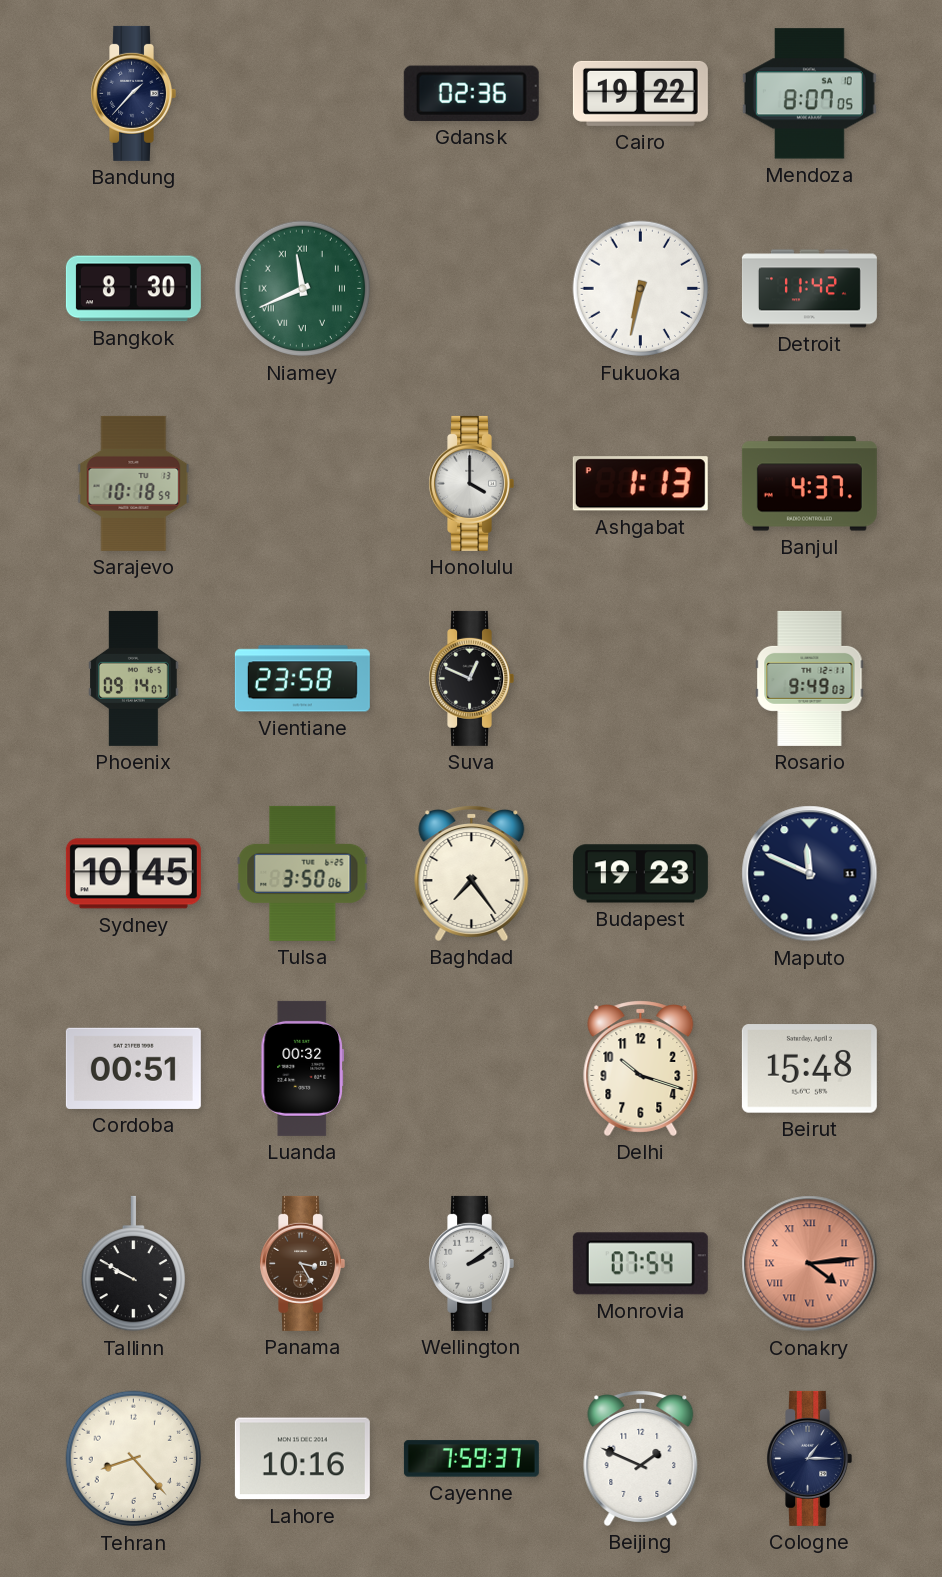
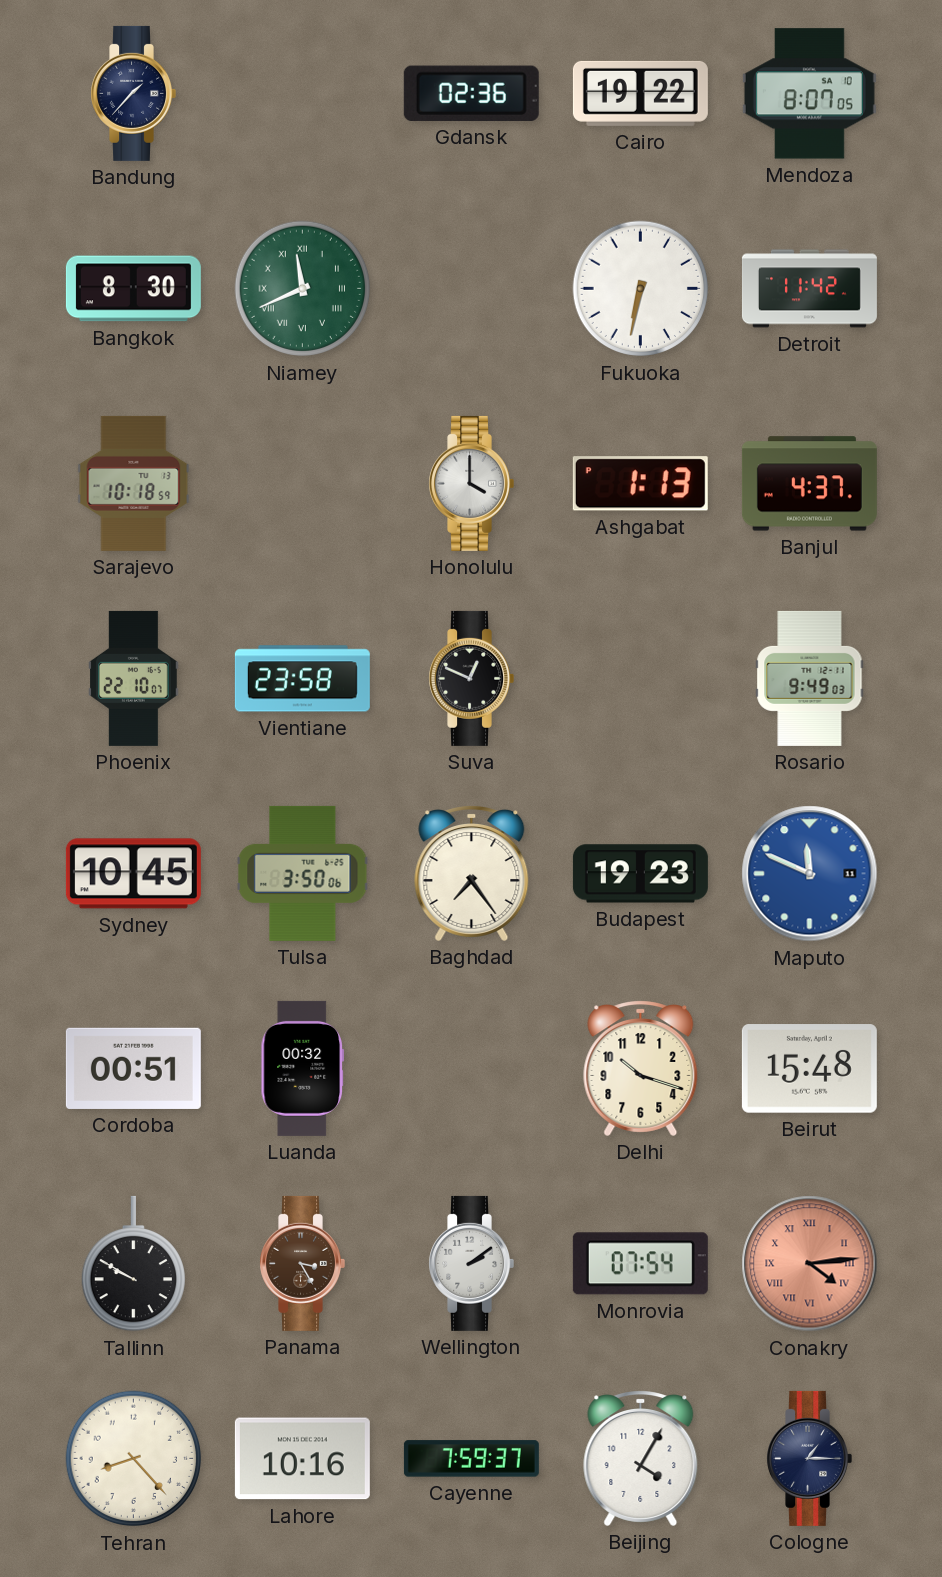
Phoenix: 09:14 -> 22:10 (134, 678)
Maputo dial: navy -> blue (810, 874)
Beijing: 1:49 -> 4:05 (641, 1458)
